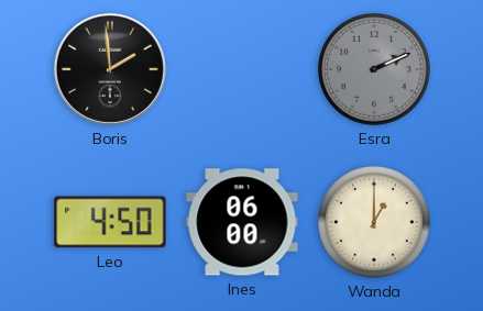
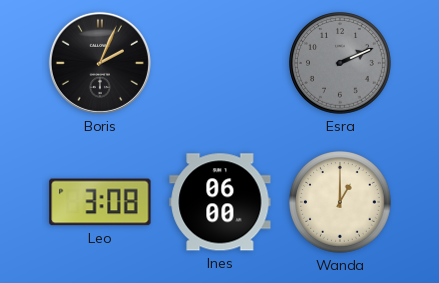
Boris: 1:59 -> 2:04 (100, 63)
Leo: 4:50 -> 3:08 (100, 202)
